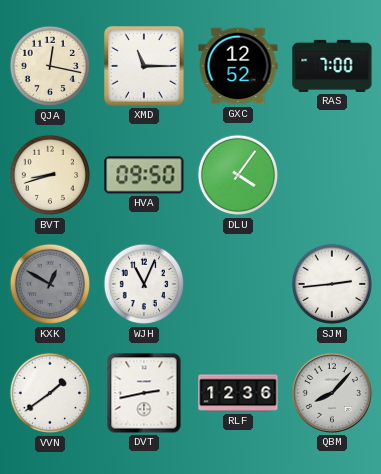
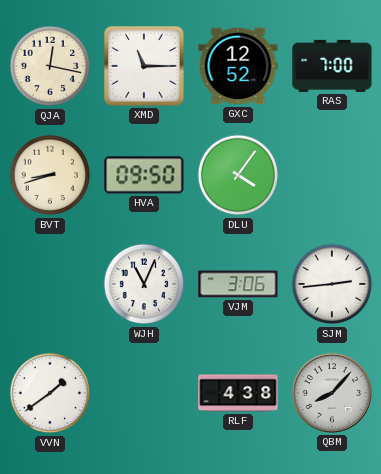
KXK: 12:50 -> none (50, 284)
VJM: none -> 3:06 (238, 284)
DVT: 2:43 -> none (144, 393)
RLF: 12:36 -> 4:38 (238, 393)
